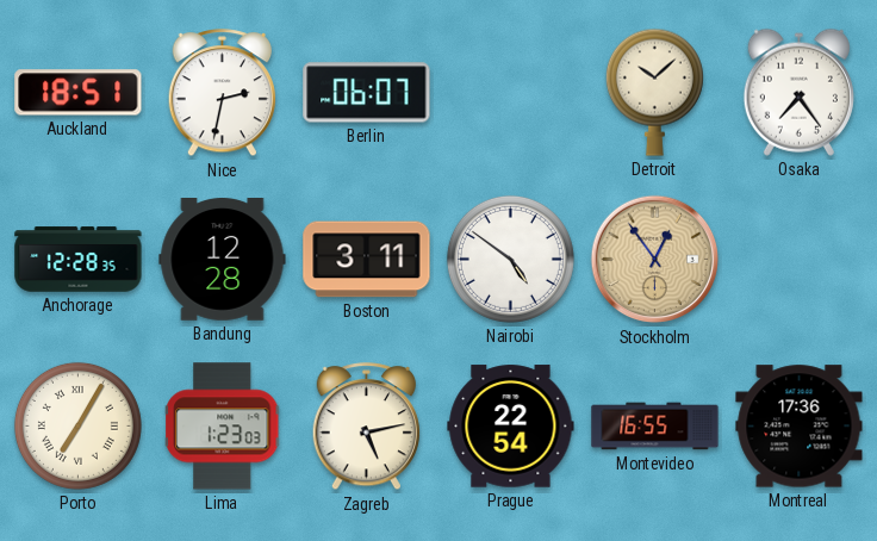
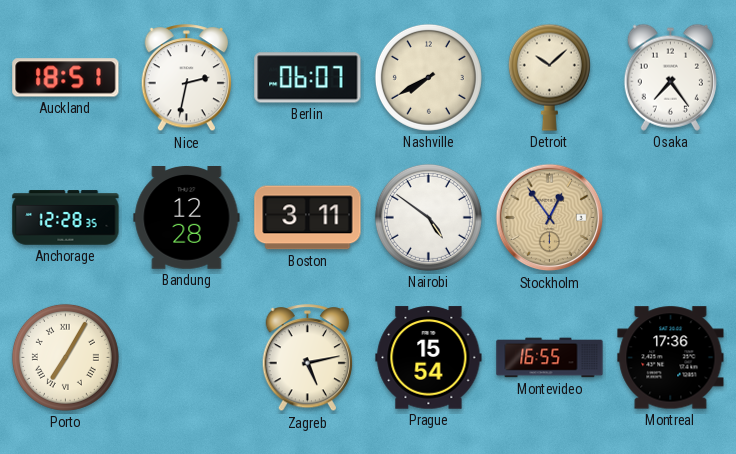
Nashville: none -> 7:40 (428, 77)
Lima: 1:23 -> none (224, 427)
Prague: 22:54 -> 15:54 (429, 358)
